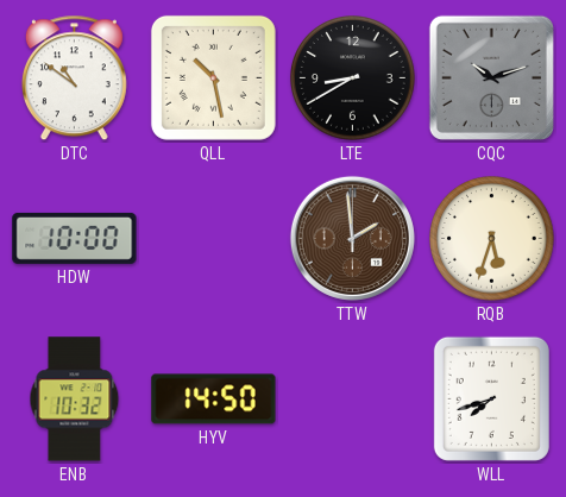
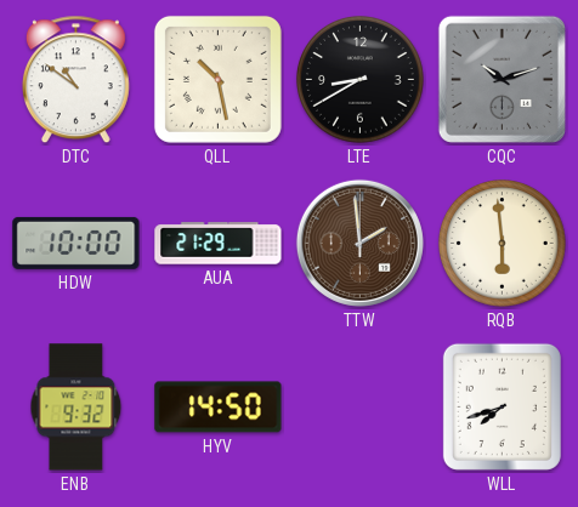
AUA: none -> 21:29 (219, 244)
RQB: 5:33 -> 5:59 (503, 244)
ENB: 10:32 -> 9:32 (76, 408)
